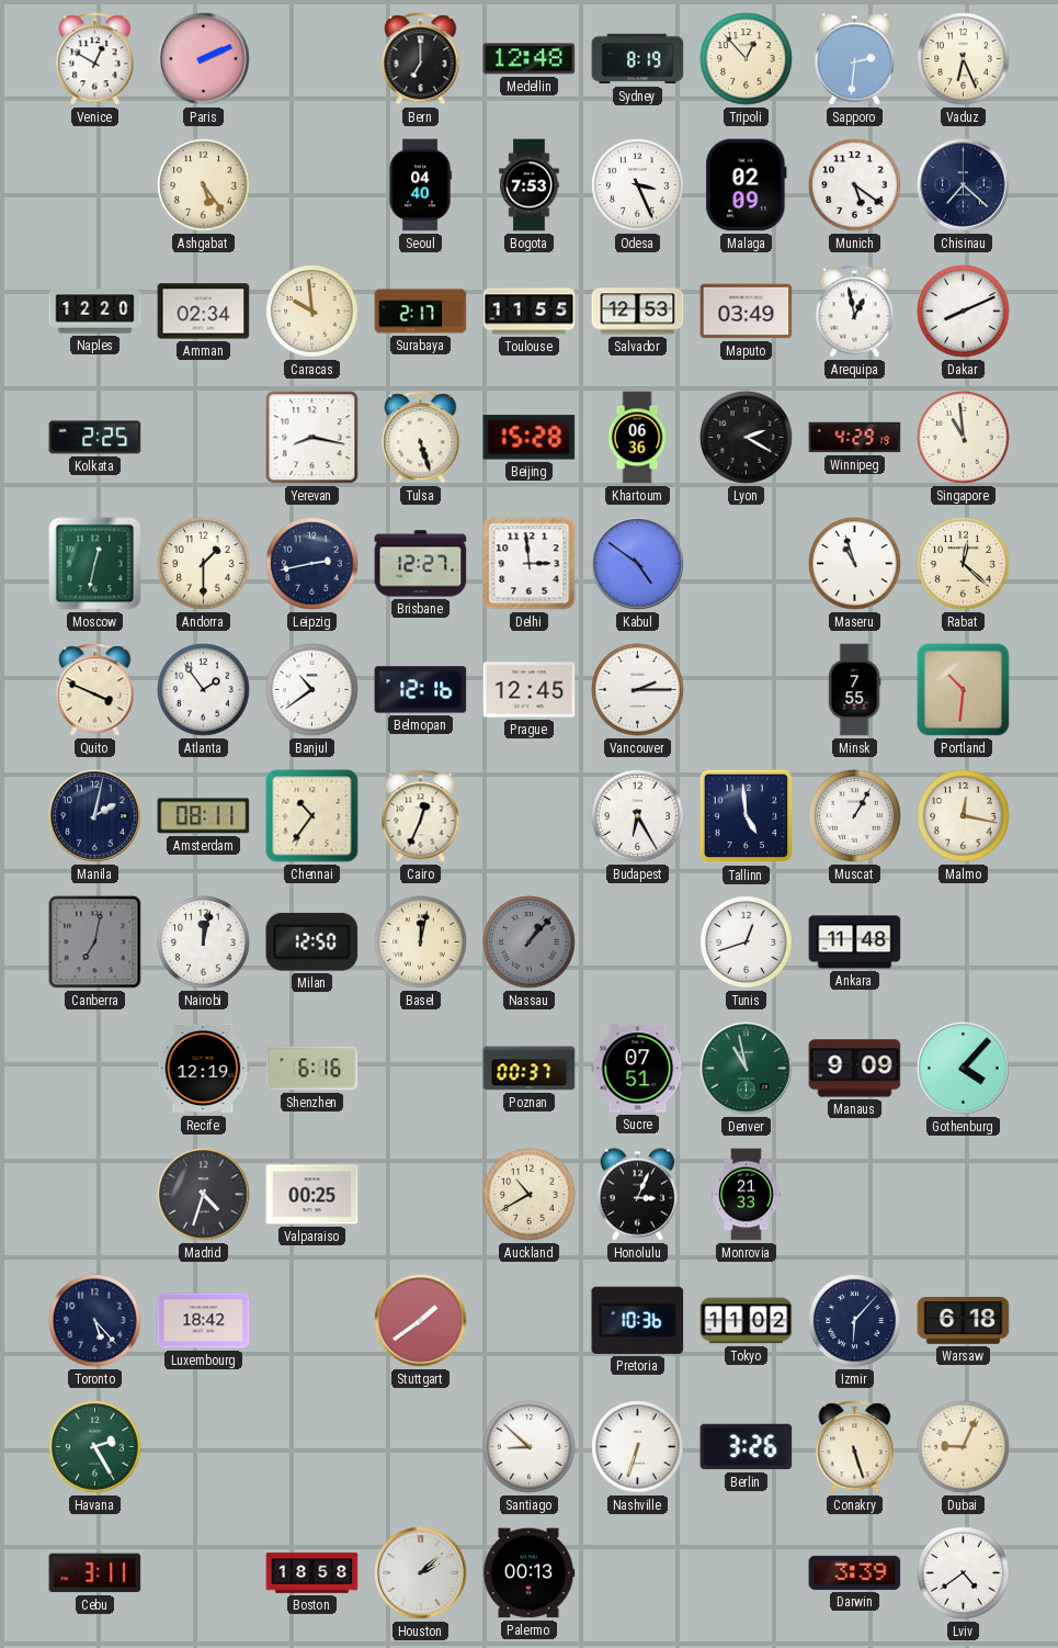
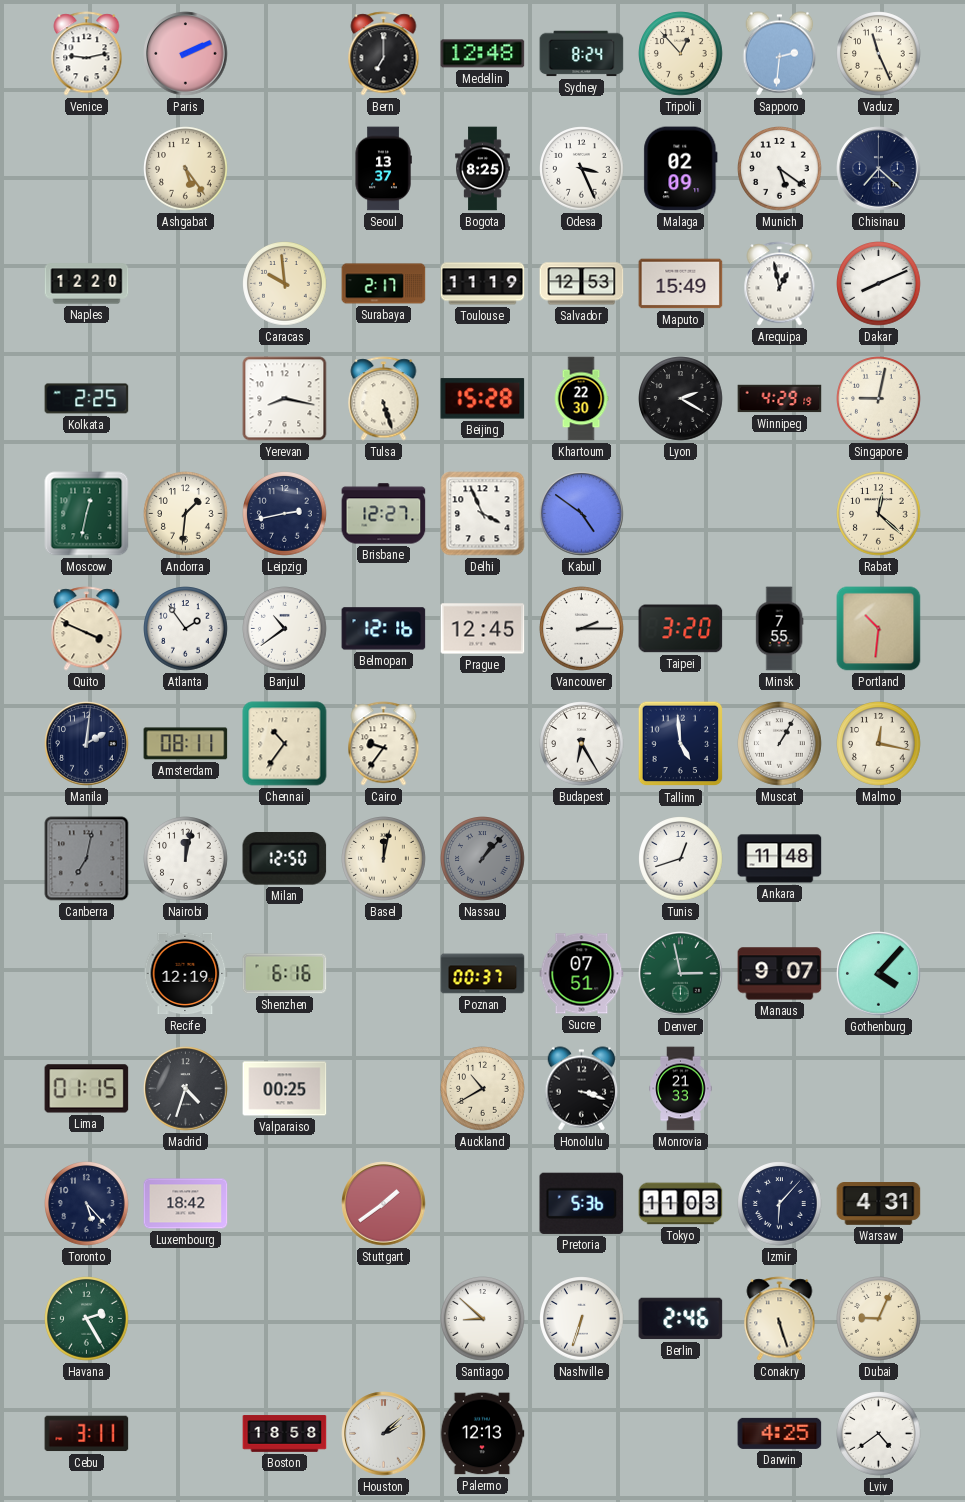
Venice: 12:50 -> 9:13 (87, 54)
Sydney: 8:19 -> 8:24 (582, 54)
Vaduz: 6:26 -> 11:26 (879, 54)
Seoul: 04:40 -> 13:37 (383, 169)
Bogota: 7:53 -> 8:25 (483, 169)
Amman: 02:34 -> none (204, 312)
Toulouse: 11:55 -> 11:19 (483, 284)
Maputo: 03:49 -> 15:49 (681, 284)
Khartoum: 06:36 -> 22:30 (581, 399)
Singapore: 10:59 -> 9:02 (879, 399)
Andorra: 1:30 -> 1:31 (186, 514)
Delhi: 2:59 -> 3:56 (483, 514)
Maseru: 10:57 -> none (855, 564)
Taipei: none -> 3:20 (681, 629)
Manila: 2:02 -> 2:01 (87, 744)
Cairo: 12:34 -> 9:36 (384, 744)
Denver: 10:58 -> 2:58 (681, 974)
Manaus: 9:09 -> 9:07 (780, 974)
Lima: none -> 01:15 (87, 1089)
Honolulu: 3:04 -> 3:18 (582, 1089)
Pretoria: 10:36 -> 5:36 (582, 1203)
Tokyo: 11:02 -> 11:03 (681, 1204)
Warsaw: 6:18 -> 4:31 (879, 1204)
Berlin: 3:26 -> 2:46 (681, 1319)
Palermo: 00:13 -> 12:13 (482, 1434)
Darwin: 3:39 -> 4:25 (780, 1433)
